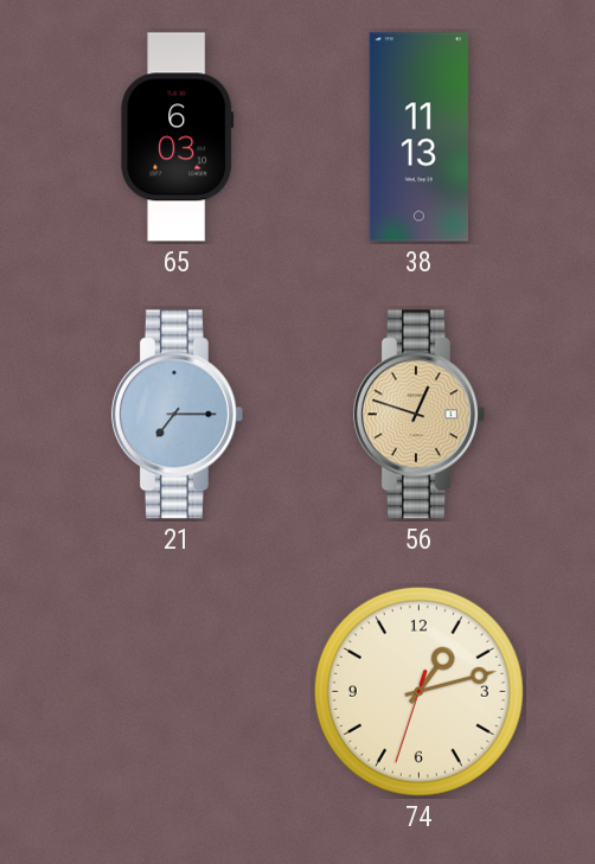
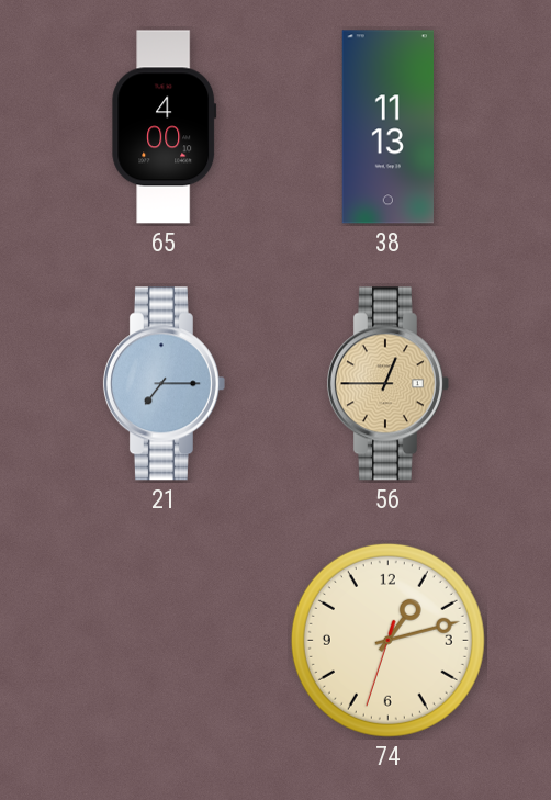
65: 6:03 -> 4:00 (165, 127)
56: 12:48 -> 12:45 (387, 384)
